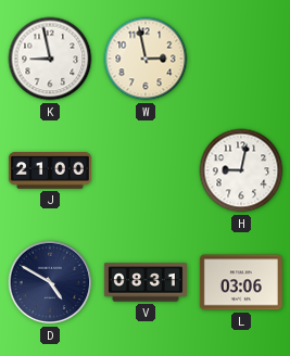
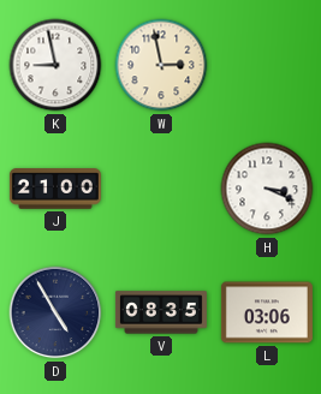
H: 9:02 -> 3:19 (267, 189)
D: 4:50 -> 4:55 (55, 312)
V: 08:31 -> 08:35 (161, 312)
